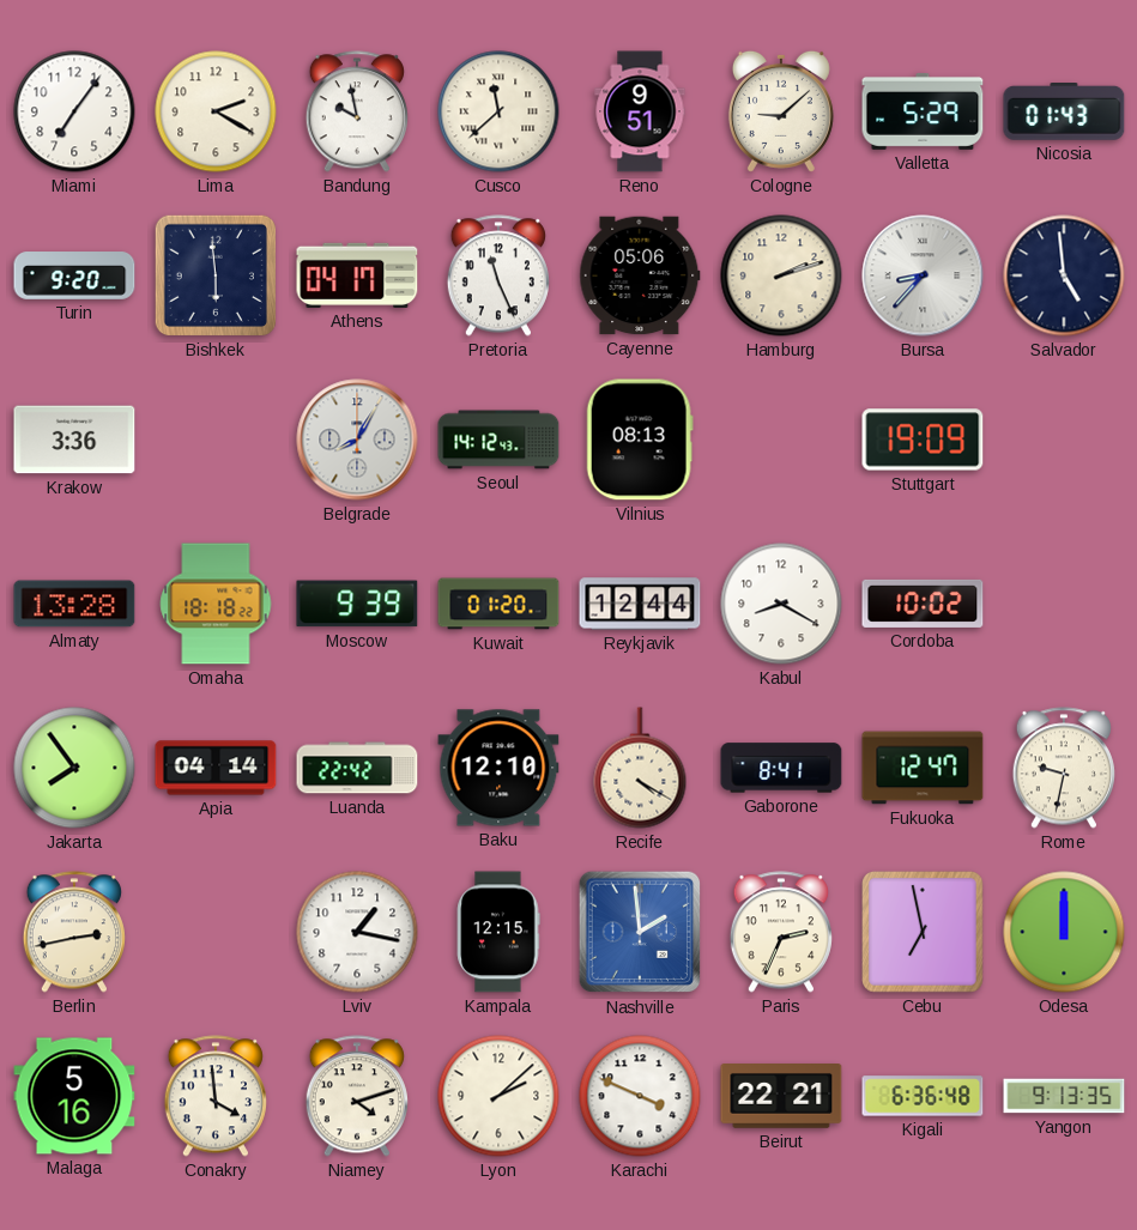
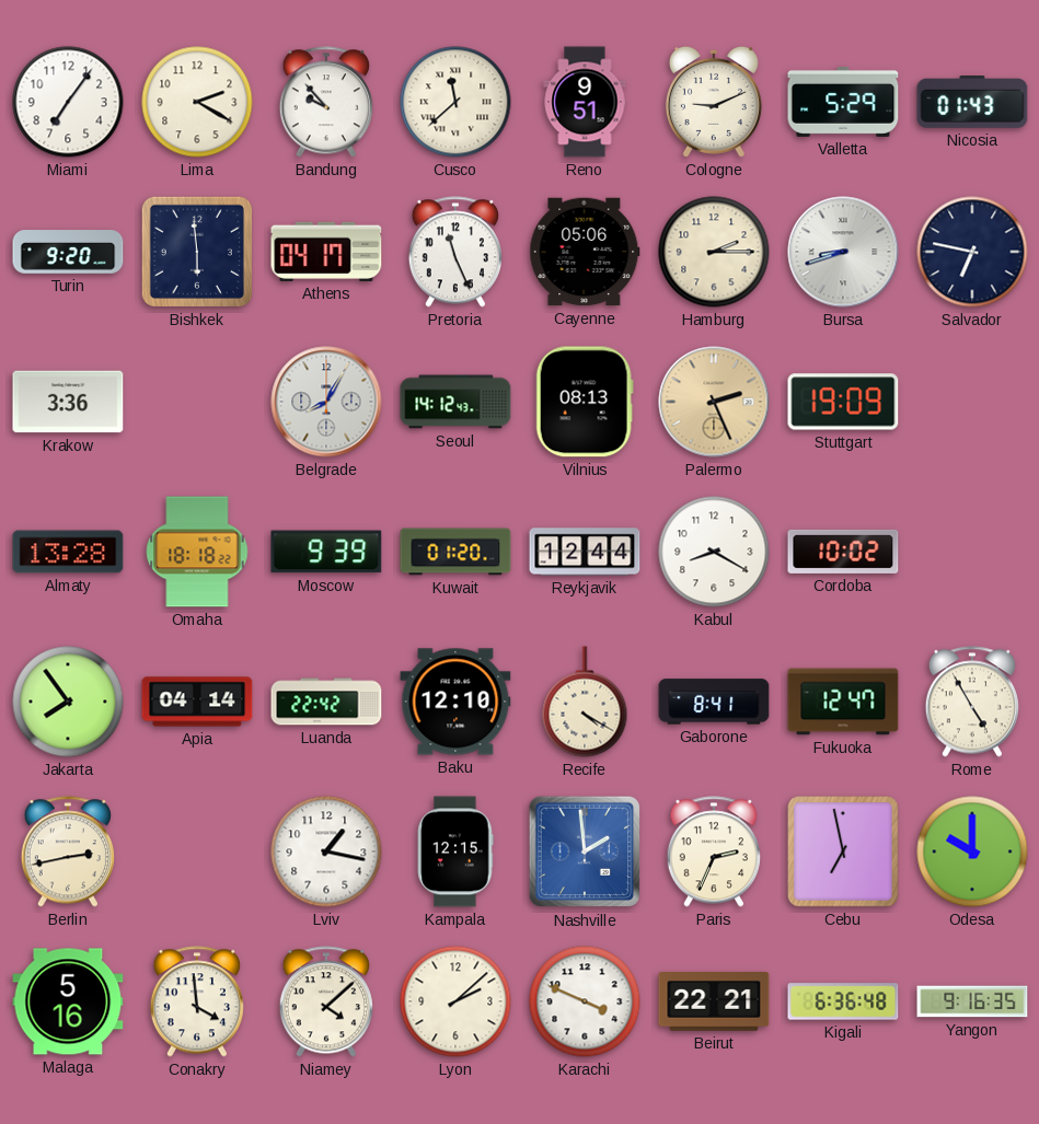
Bandung: 9:58 -> 9:53 (326, 102)
Cologne: 9:08 -> 9:11 (714, 102)
Hamburg: 2:12 -> 2:15 (714, 252)
Bursa: 8:37 -> 8:42 (843, 252)
Salvador: 4:59 -> 6:47 (972, 252)
Palermo: none -> 2:26 (714, 402)
Rome: 9:32 -> 4:55 (972, 702)
Odesa: 12:00 -> 10:00 (972, 851)
Niamey: 4:12 -> 4:08 (326, 1001)
Yangon: 9:13 -> 9:16 (972, 1001)
